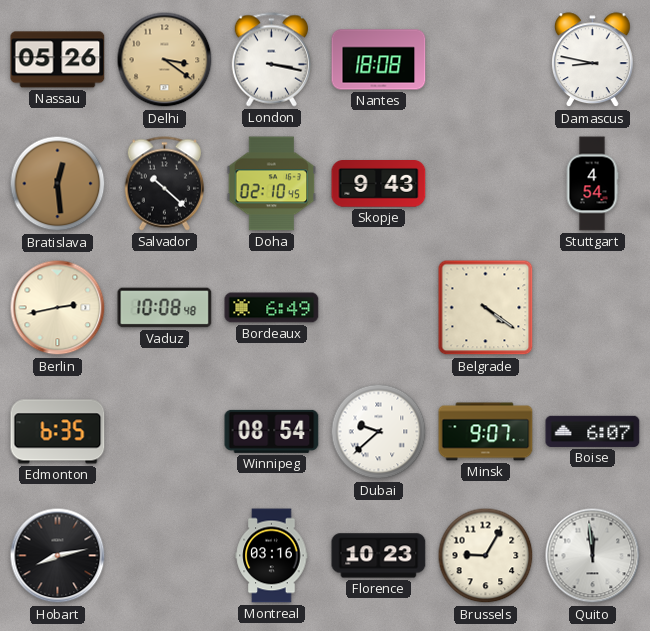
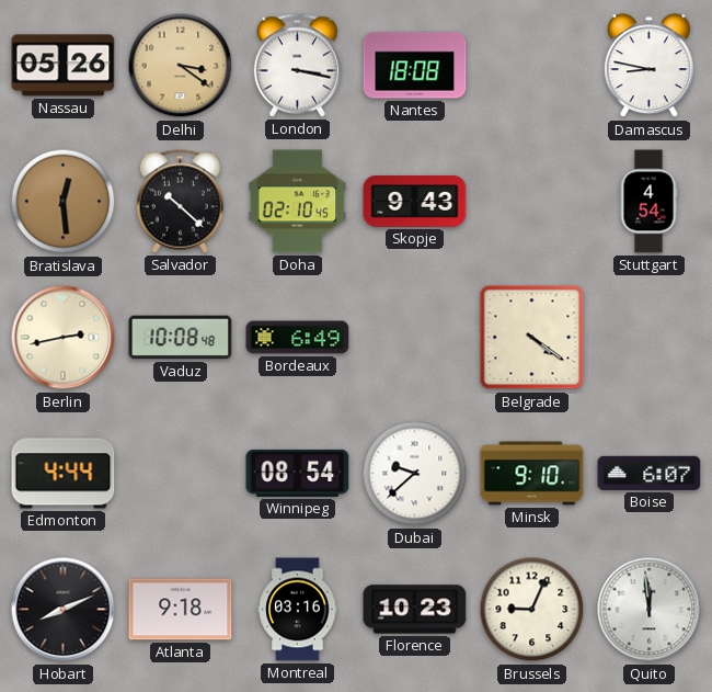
Edmonton: 6:35 -> 4:44 (64, 474)
Minsk: 9:07 -> 9:10 (532, 474)
Hobart: 8:13 -> 8:11 (64, 610)
Atlanta: none -> 9:18 (181, 610)
Brussels: 9:05 -> 9:04 (532, 610)
